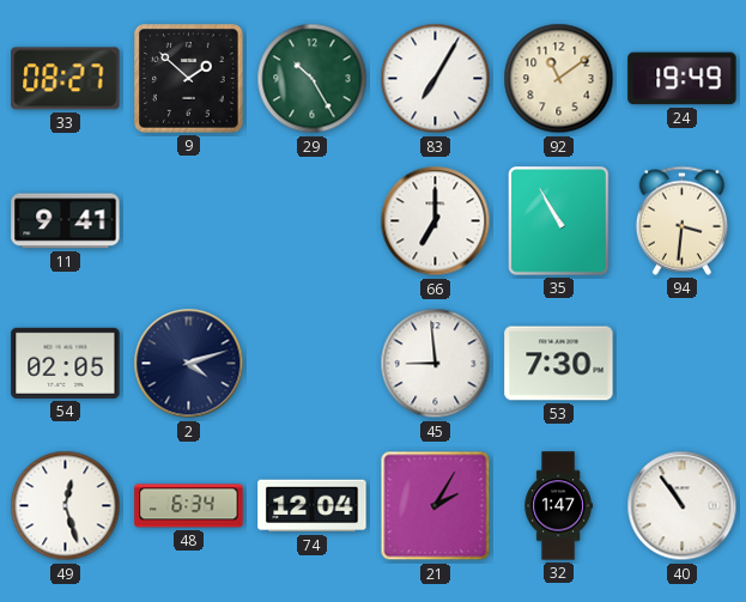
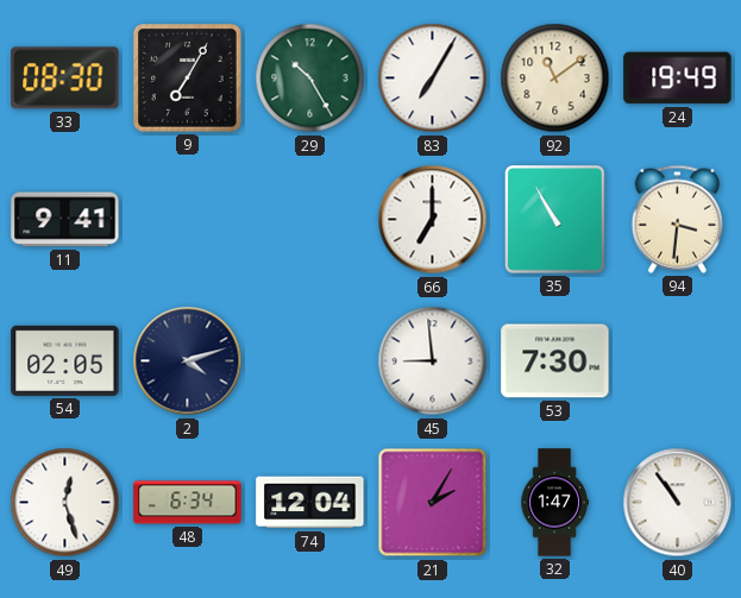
33: 08:27 -> 08:30 (65, 78)
9: 1:52 -> 7:05 (188, 78)
